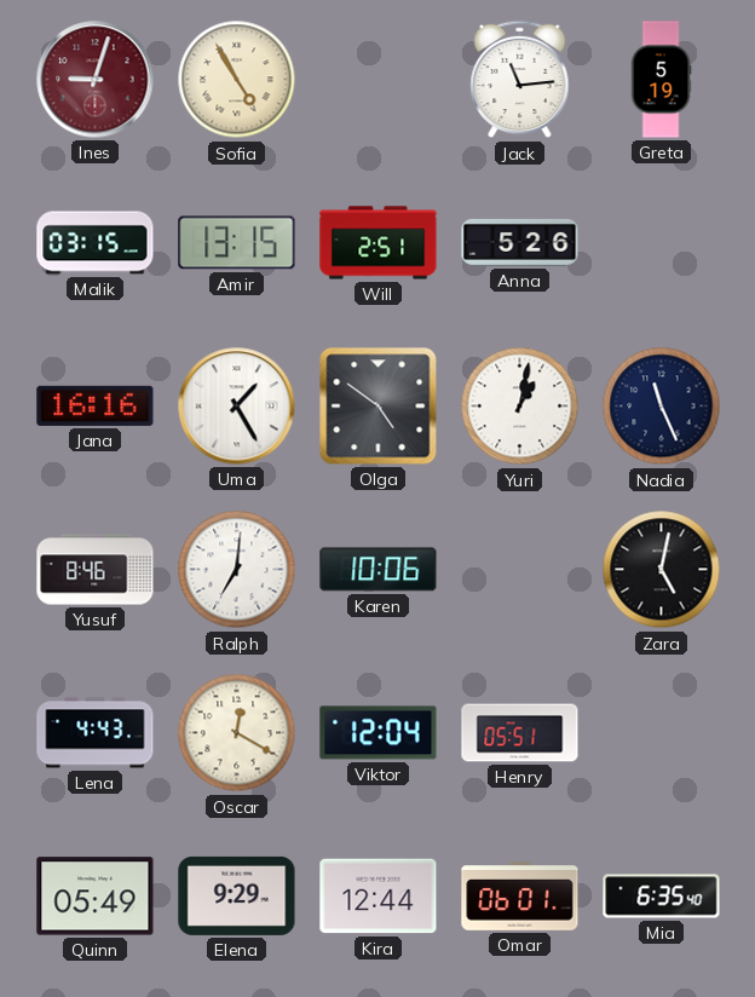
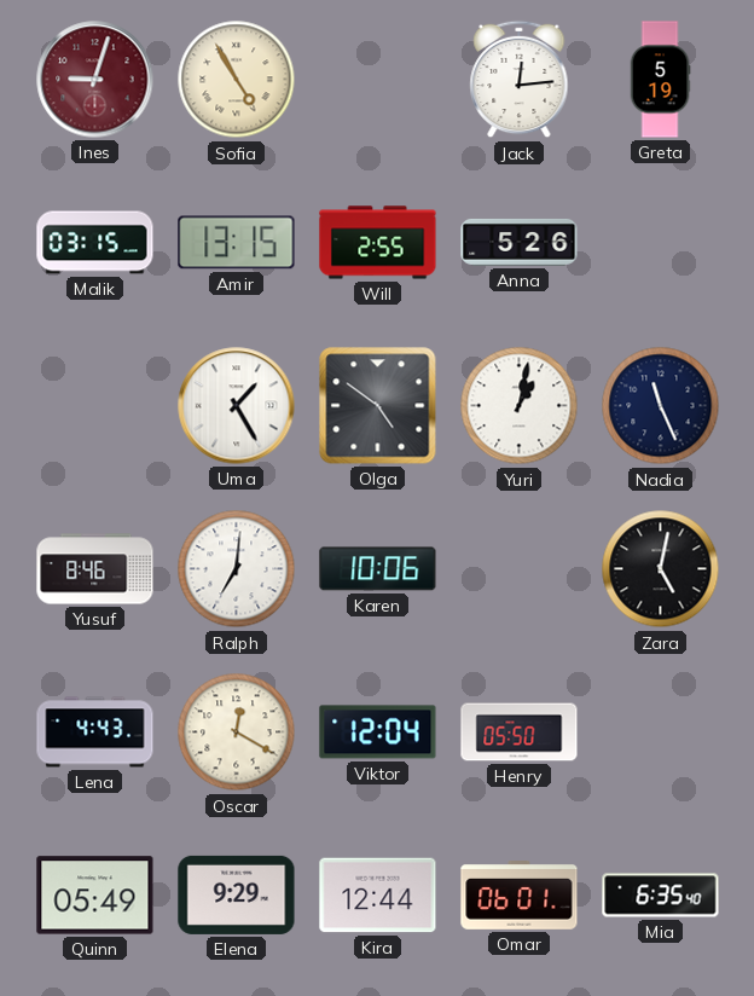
Jack: 11:14 -> 12:14 (520, 80)
Will: 2:51 -> 2:55 (378, 243)
Jana: 16:16 -> none (96, 405)
Henry: 05:51 -> 05:50 (520, 732)
